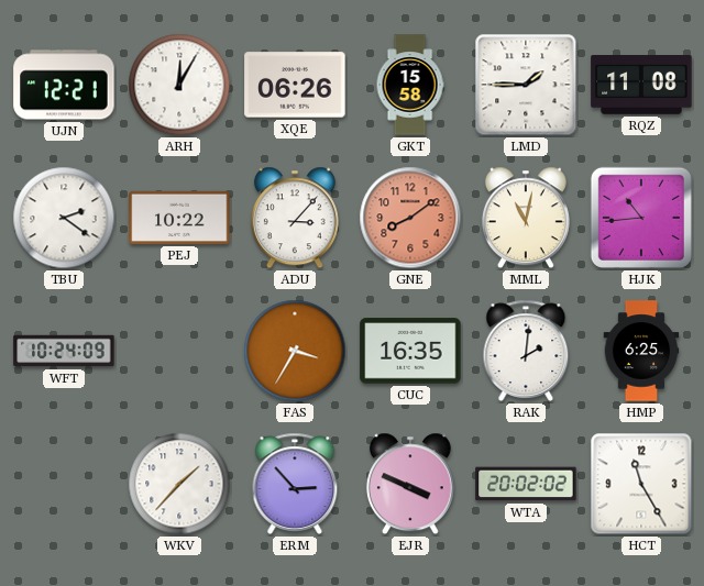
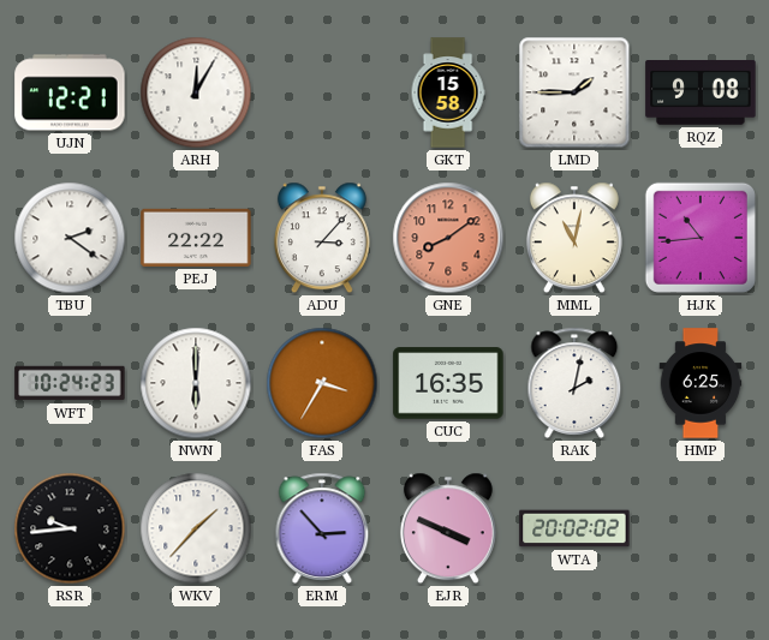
XQE: 06:26 -> none (295, 85)
RQZ: 11:08 -> 9:08 (701, 94)
PEJ: 10:22 -> 22:22 (196, 238)
WFT: 10:24:09 -> 10:24:23 (70, 383)
NWN: none -> 6:00 (196, 383)
RAK: 2:01 -> 2:02 (574, 383)
RSR: none -> 9:44 (70, 528)
HCT: 11:25 -> none (641, 484)
